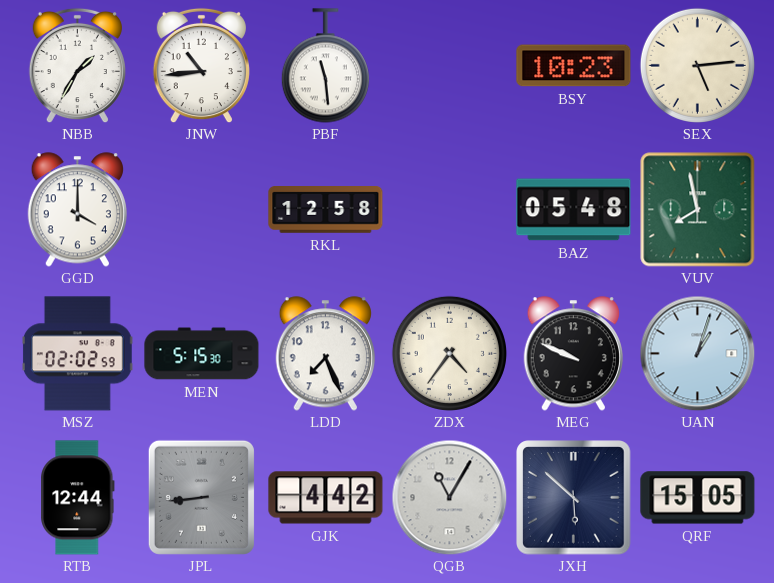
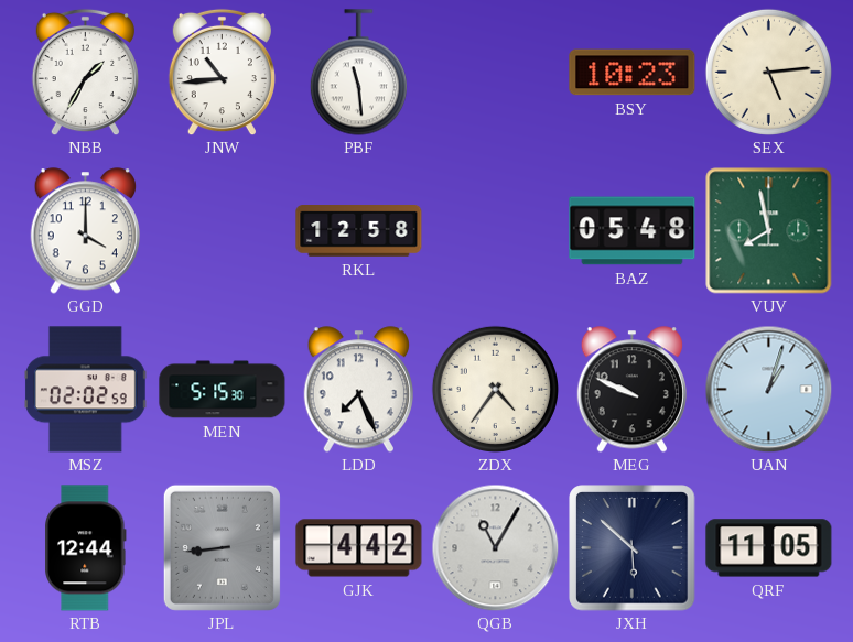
QRF: 15:05 -> 11:05 (769, 548)
